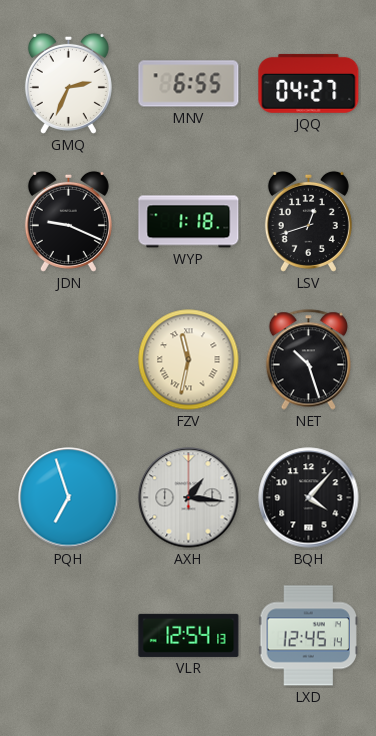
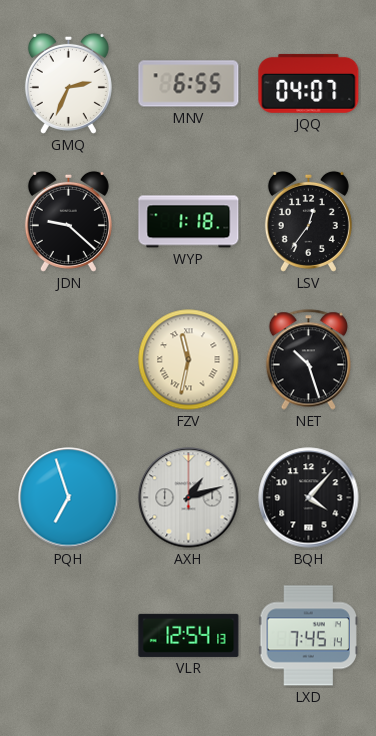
JQQ: 04:27 -> 04:07 (309, 83)
JDN: 9:19 -> 9:22 (68, 221)
LSV: 12:42 -> 12:36 (308, 221)
AXH: 1:16 -> 1:12 (189, 498)
LXD: 12:45 -> 7:45 (308, 636)
